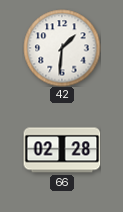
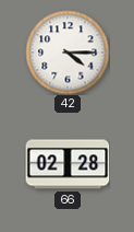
42: 1:31 -> 4:15 (68, 53)
